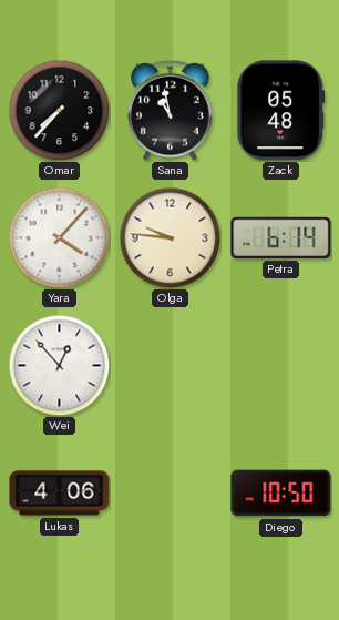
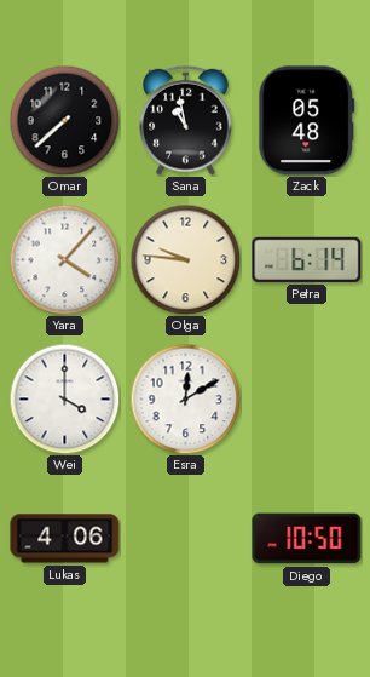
Omar: 7:37 -> 7:38 (64, 120)
Wei: 12:53 -> 4:00 (64, 398)
Esra: none -> 12:10 (185, 398)
